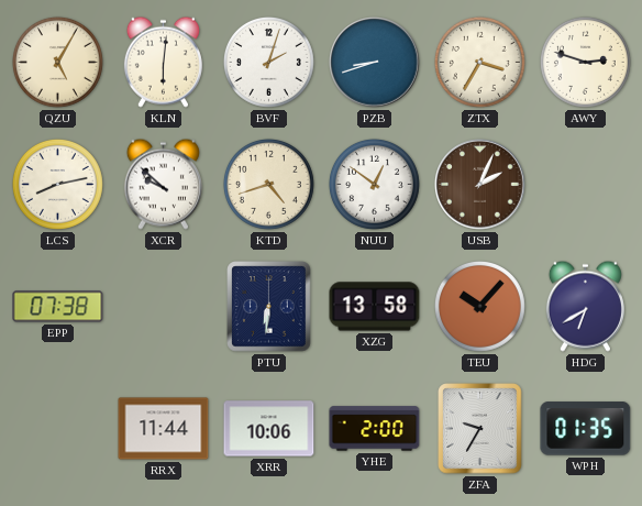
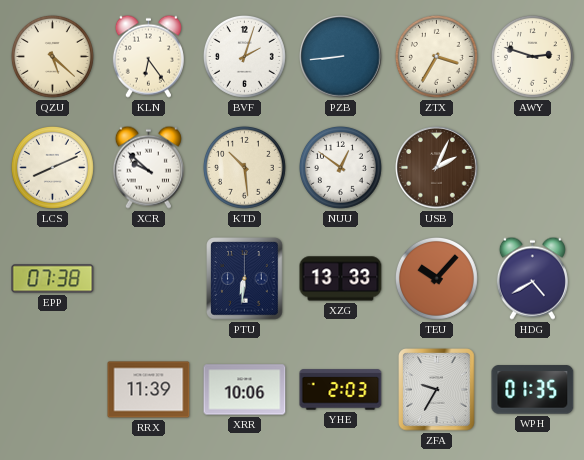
QZU: 5:05 -> 5:22 (52, 56)
KLN: 6:01 -> 6:24 (148, 56)
PZB: 8:42 -> 8:44 (341, 57)
LCS: 8:13 -> 8:11 (52, 167)
KTD: 4:42 -> 10:29 (244, 167)
XZG: 13:58 -> 13:33 (341, 279)
HDG: 6:40 -> 4:40 (532, 278)
RRX: 11:44 -> 11:39 (149, 390)
YHE: 2:00 -> 2:03 (341, 390)
